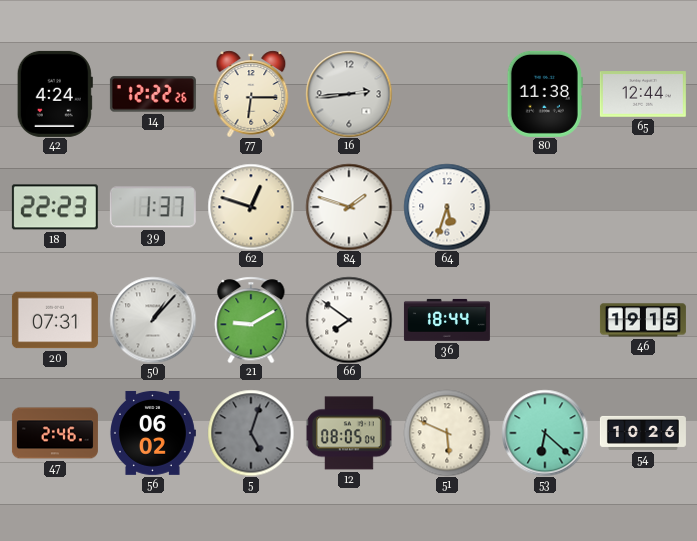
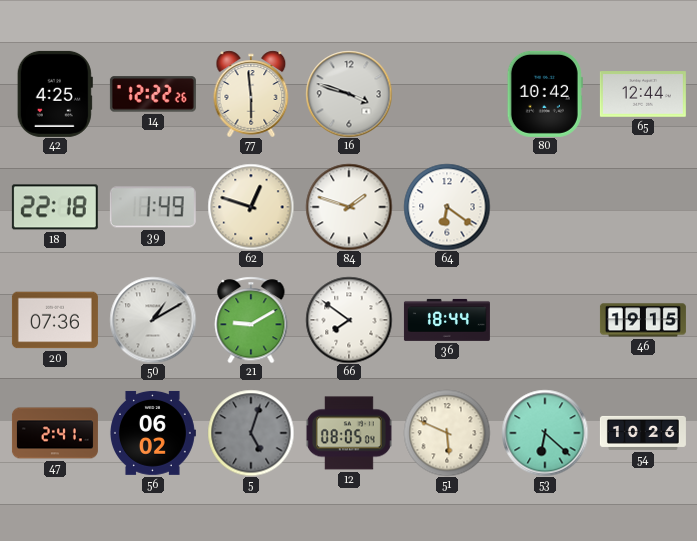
42: 4:24 -> 4:25 (55, 94)
77: 6:15 -> 5:59 (251, 94)
16: 2:44 -> 3:48 (349, 94)
80: 11:38 -> 10:42 (545, 94)
18: 22:23 -> 22:18 (55, 207)
39: 1:37 -> 1:49 (153, 207)
64: 5:33 -> 6:21 (447, 207)
20: 07:31 -> 07:36 (55, 320)
50: 1:07 -> 1:10 (153, 320)
47: 2:46 -> 2:41 (55, 433)
